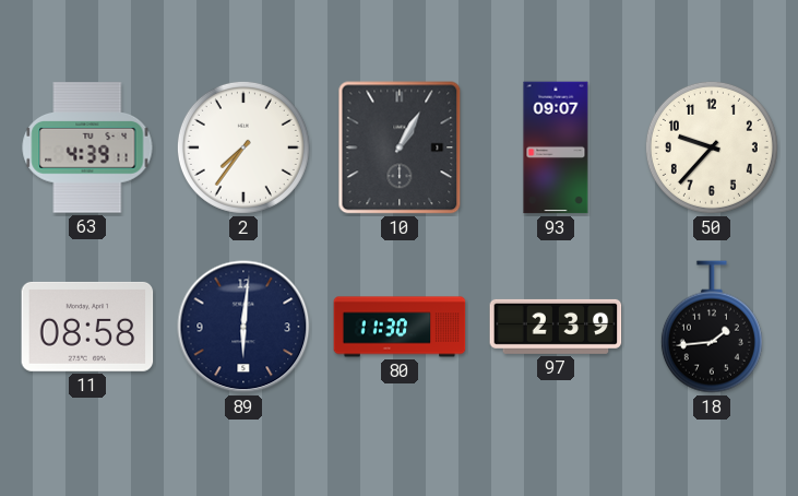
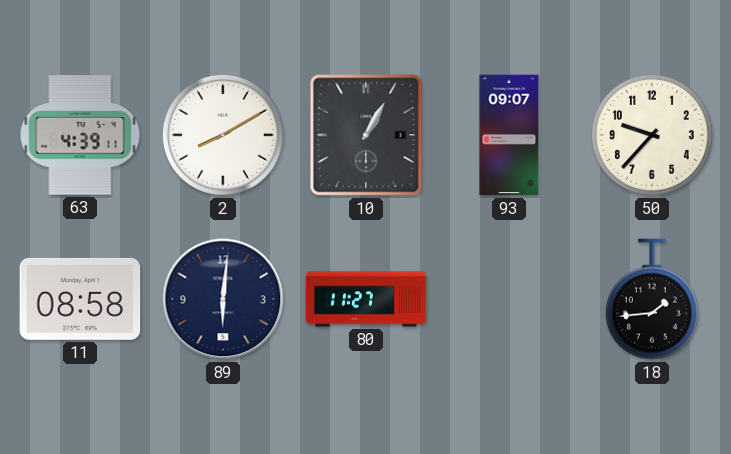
2: 7:36 -> 8:10 (223, 135)
80: 11:30 -> 11:27 (366, 299)
97: 2:39 -> none (556, 327)
